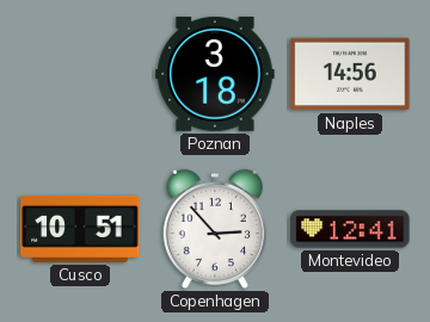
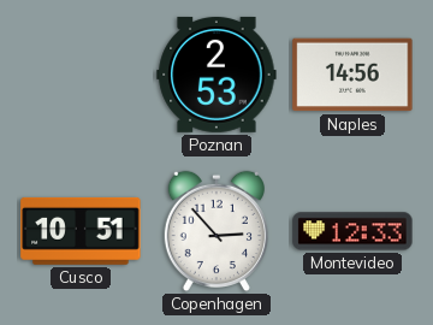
Poznan: 3:18 -> 2:53 (216, 75)
Montevideo: 12:41 -> 12:33 (352, 231)
